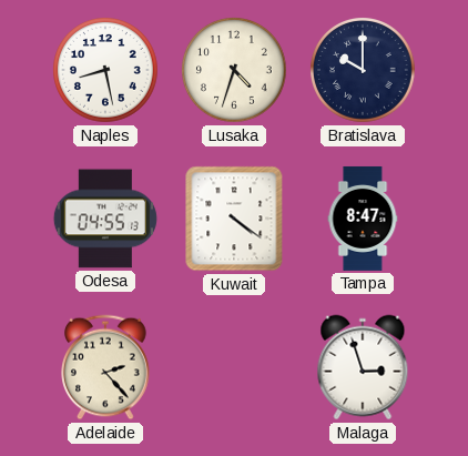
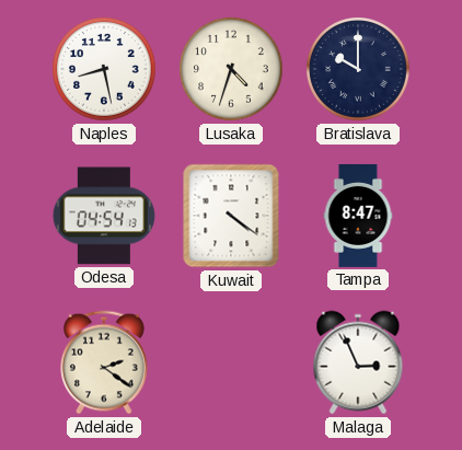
Odesa: 04:55 -> 04:54 (104, 216)
Adelaide: 2:23 -> 2:21 (105, 362)
Malaga: 2:57 -> 2:56 (358, 362)
